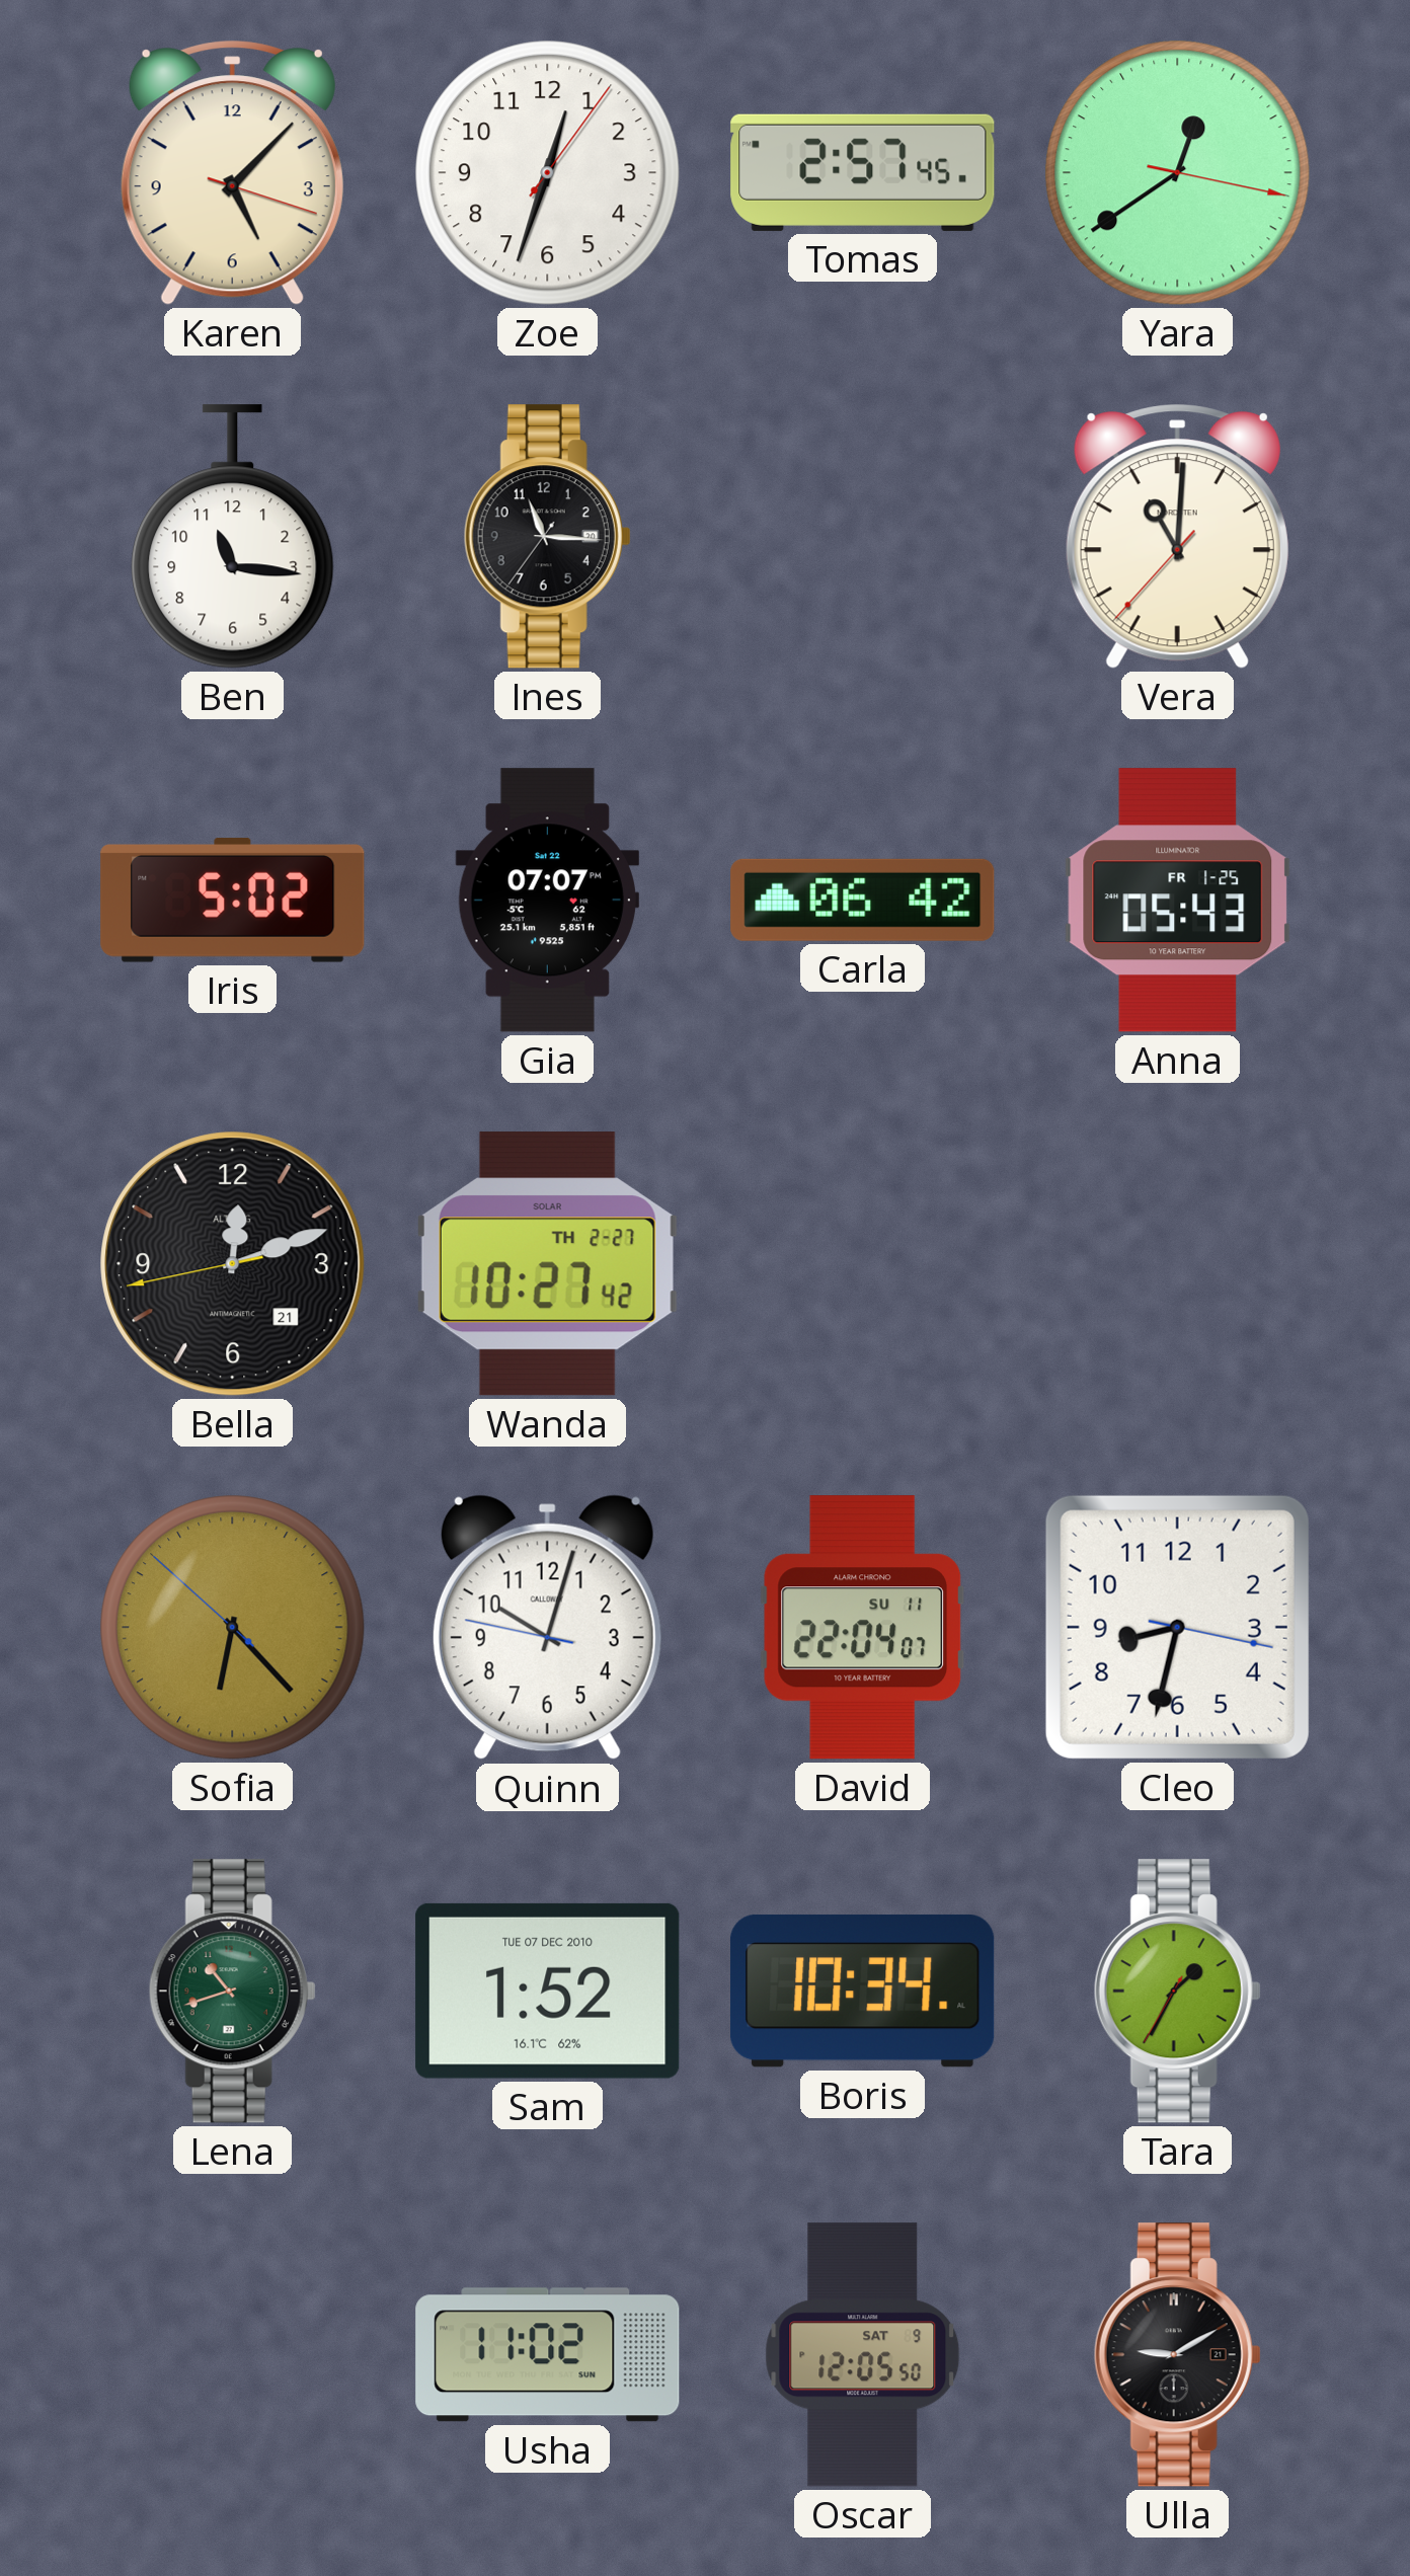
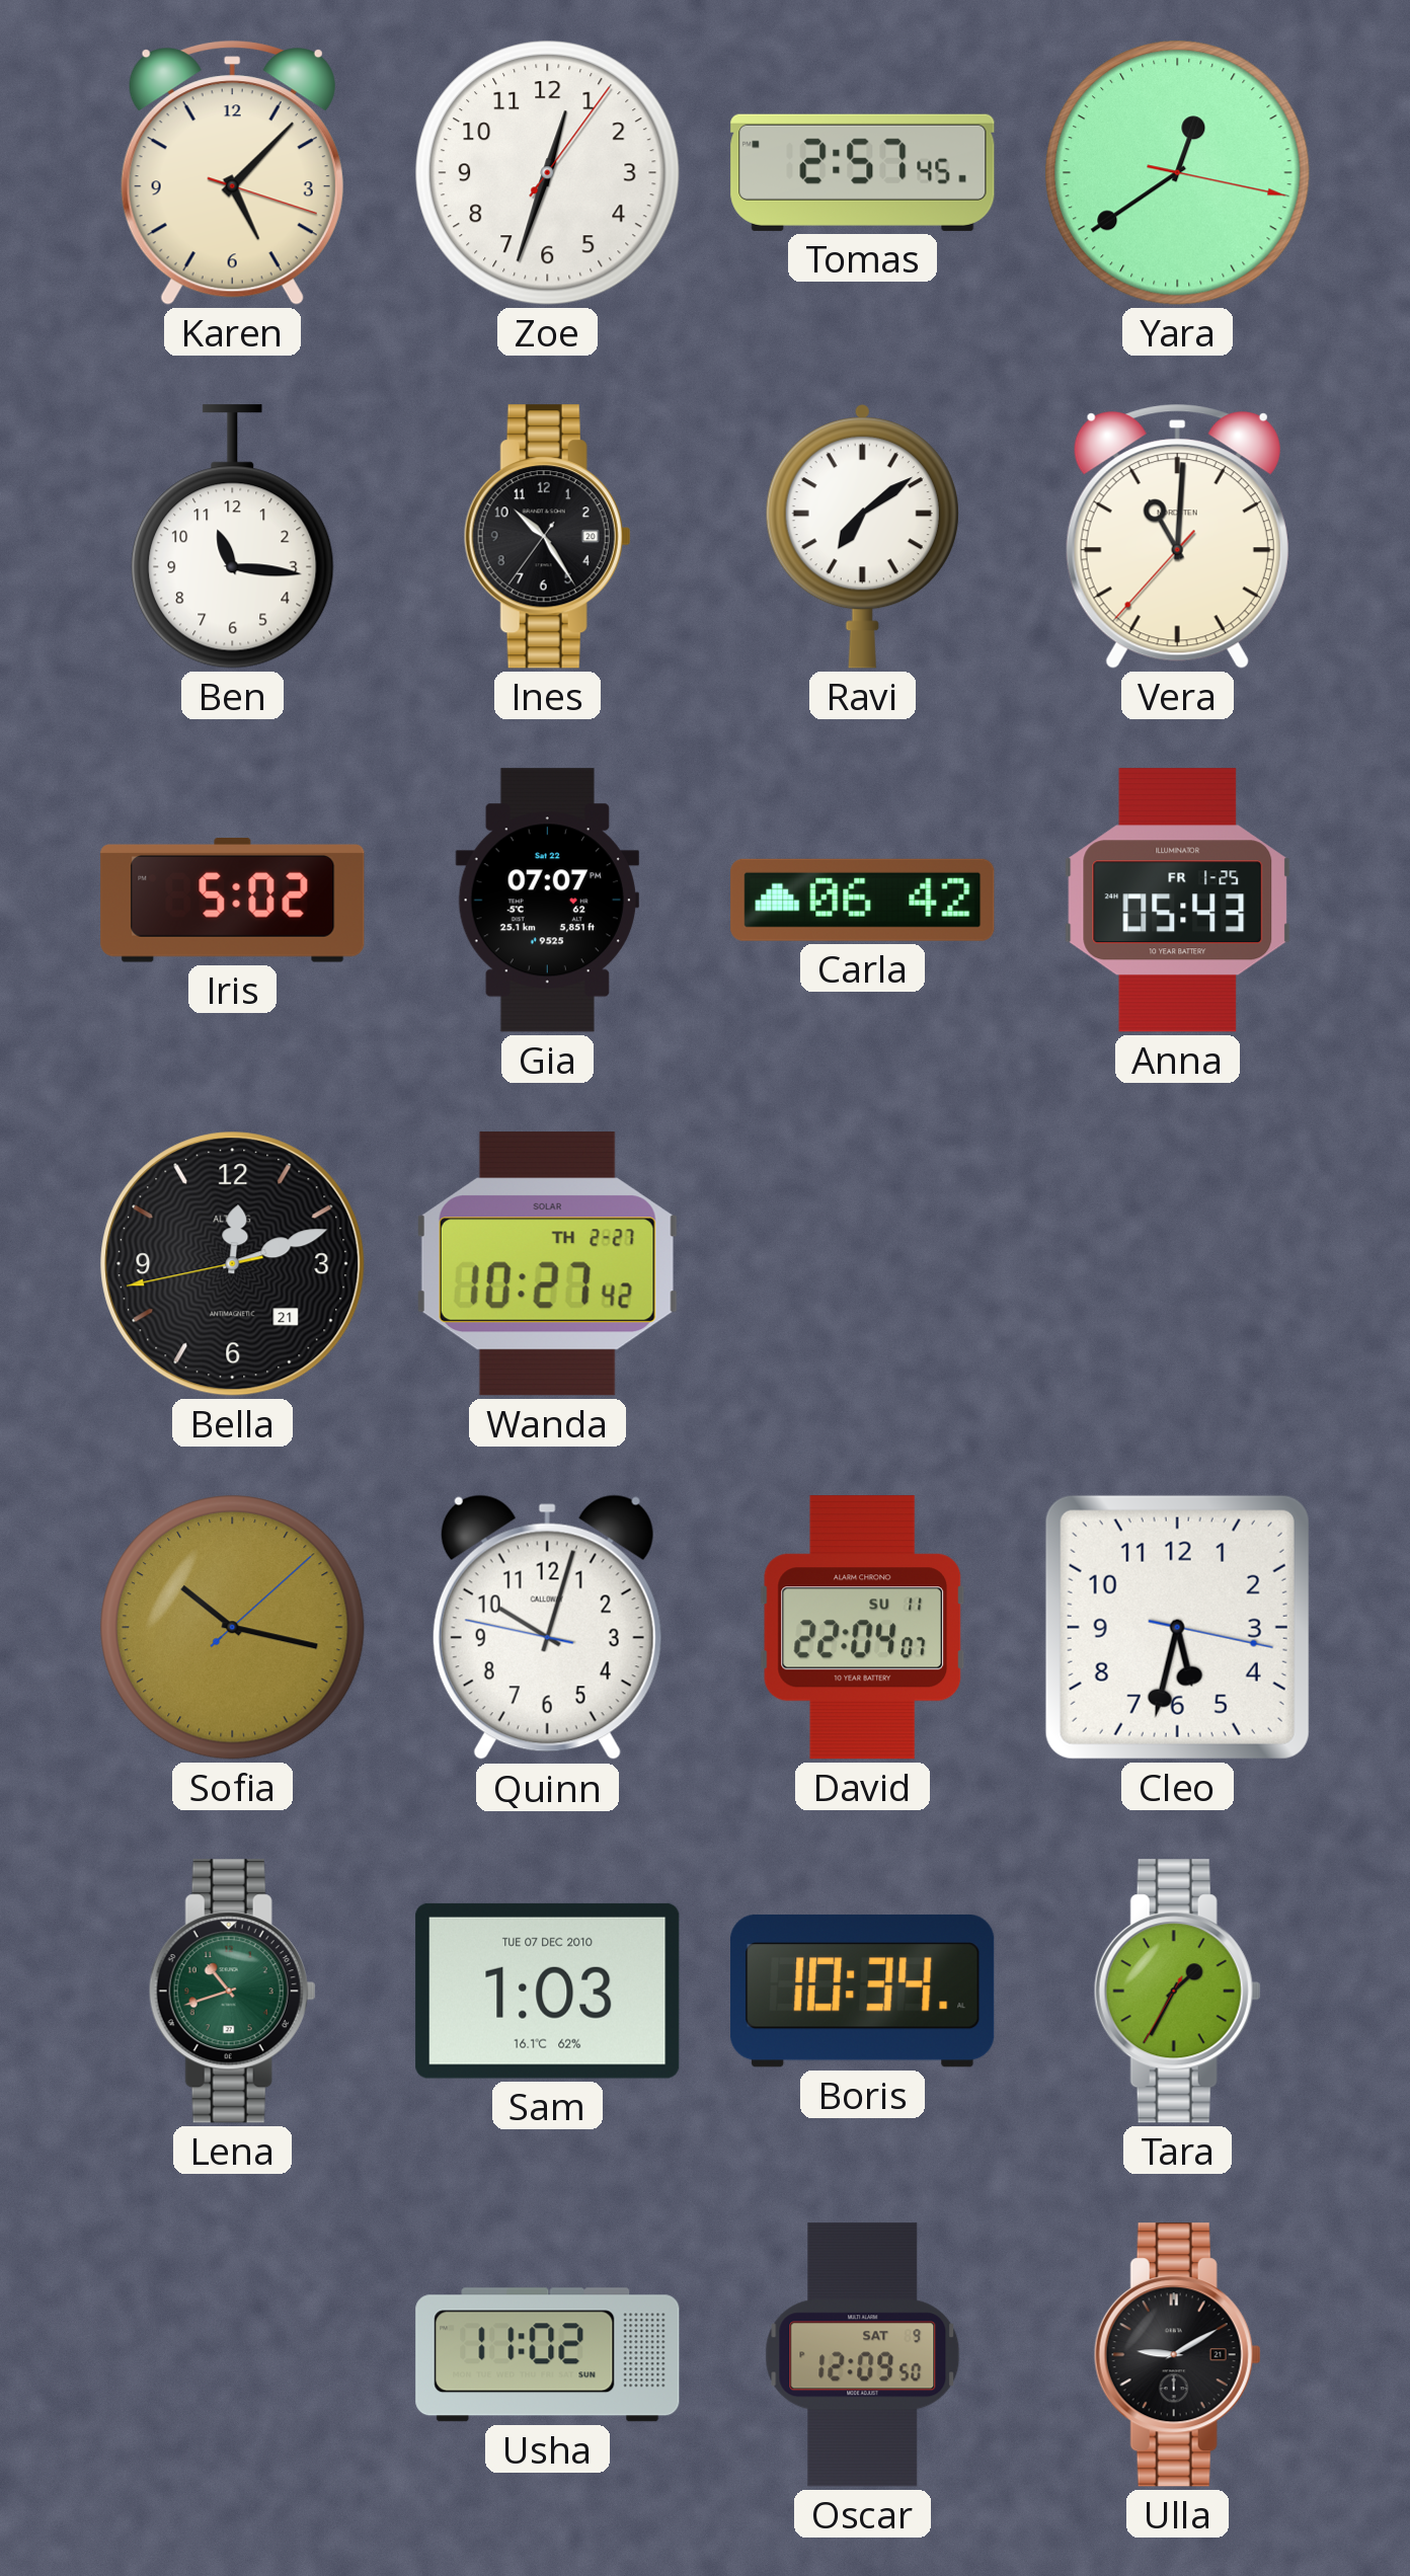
Ines: 11:15 -> 10:24 (547, 537)
Ravi: none -> 7:09 (862, 537)
Sofia: 6:22 -> 10:17 (233, 1628)
Cleo: 8:32 -> 5:32 (1177, 1627)
Sam: 1:52 -> 1:03 (548, 1990)
Oscar: 12:05 -> 12:09 (863, 2355)
